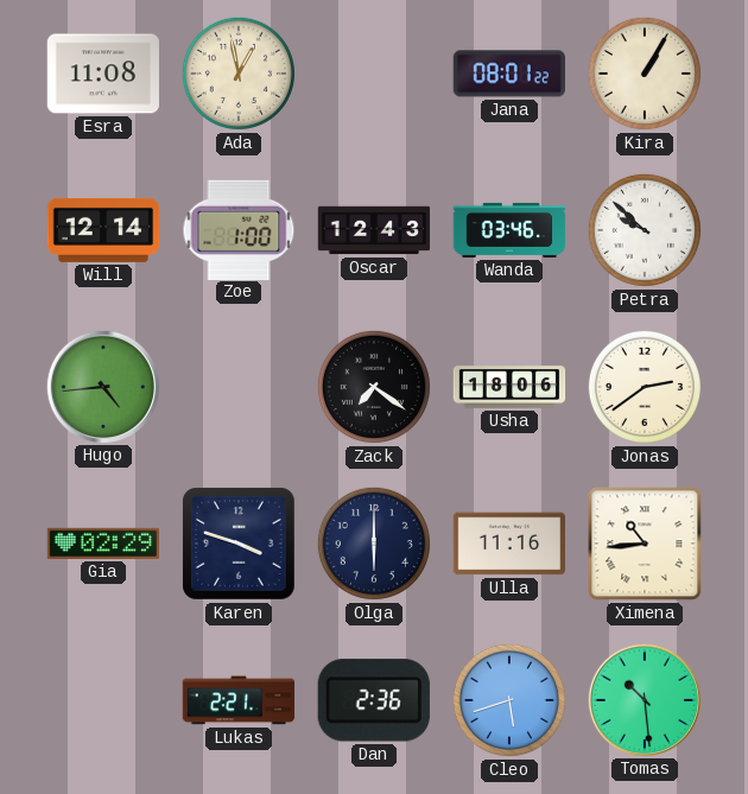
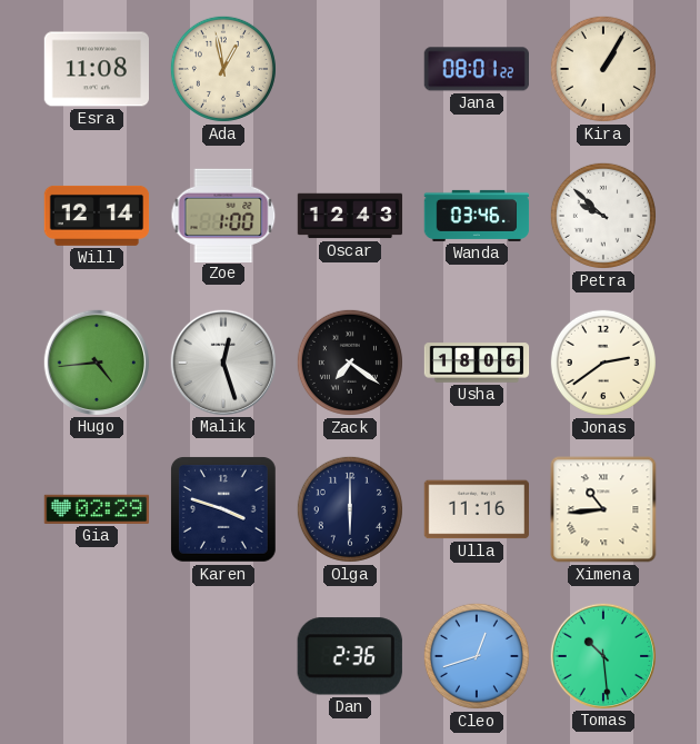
Malik: none -> 12:27 (222, 361)
Lukas: 2:21 -> none (239, 700)
Cleo: 5:42 -> 12:42 (477, 656)
